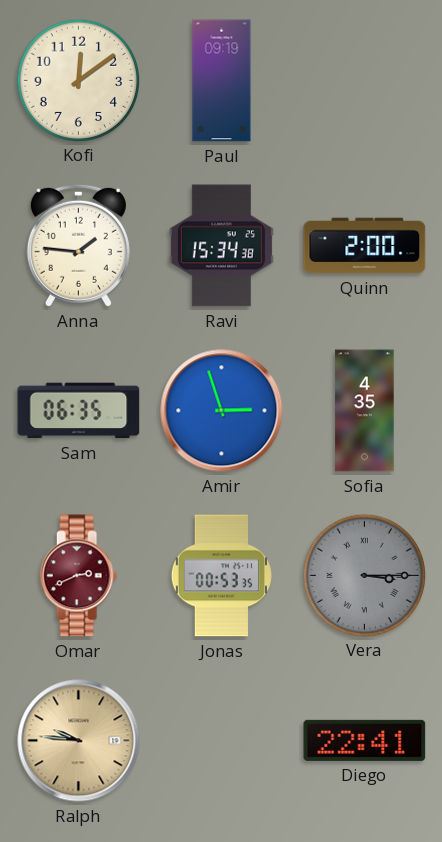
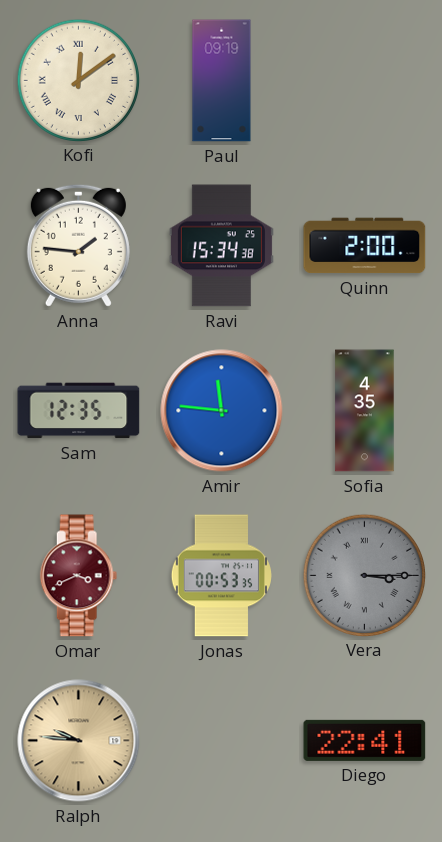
Kofi numerals: Arabic -> Roman (78, 80)
Sam: 06:35 -> 12:35 (79, 411)
Amir: 2:57 -> 11:46 (222, 411)
Omar: 2:41 -> 3:41 (79, 576)
